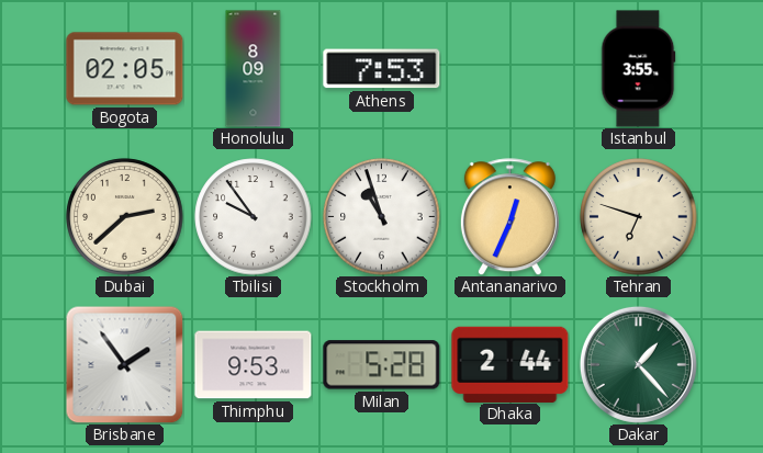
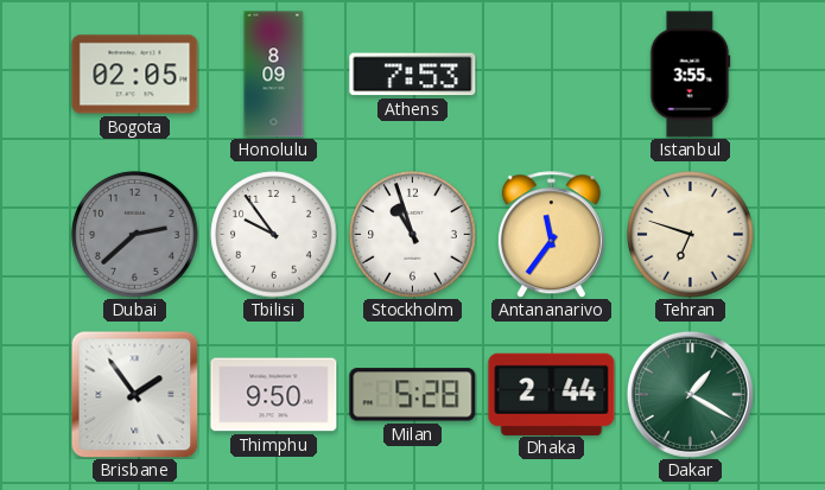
Dubai dial: cream -> grey (135, 235)
Antananarivo: 12:34 -> 11:36 (551, 235)
Thimphu: 9:53 -> 9:50 (274, 395)
Dakar: 1:23 -> 1:20 (690, 394)
